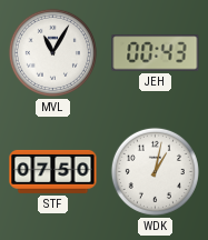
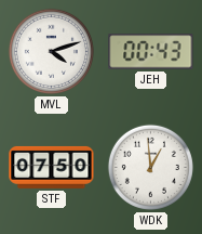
MVL: 11:05 -> 4:12 (51, 51)
WDK: 1:02 -> 12:59 (150, 167)
